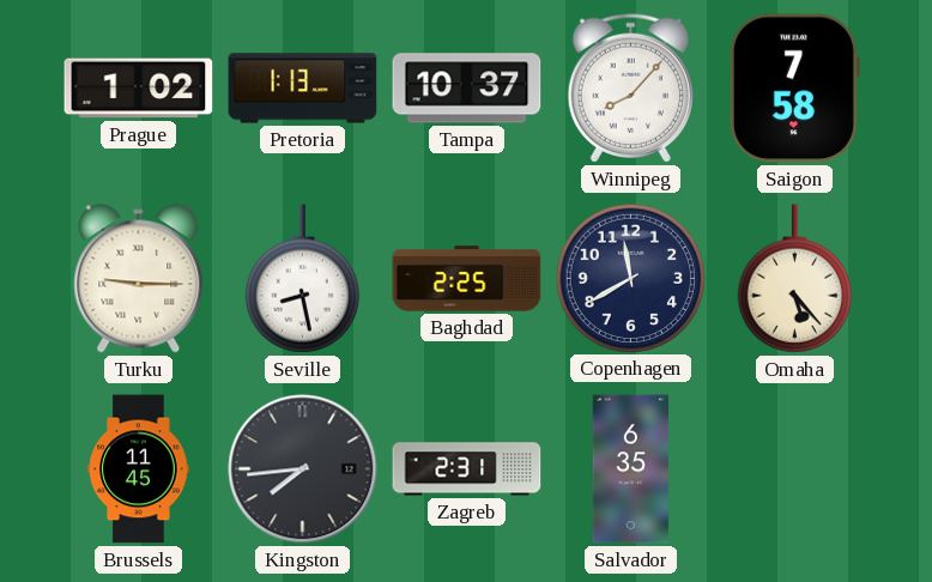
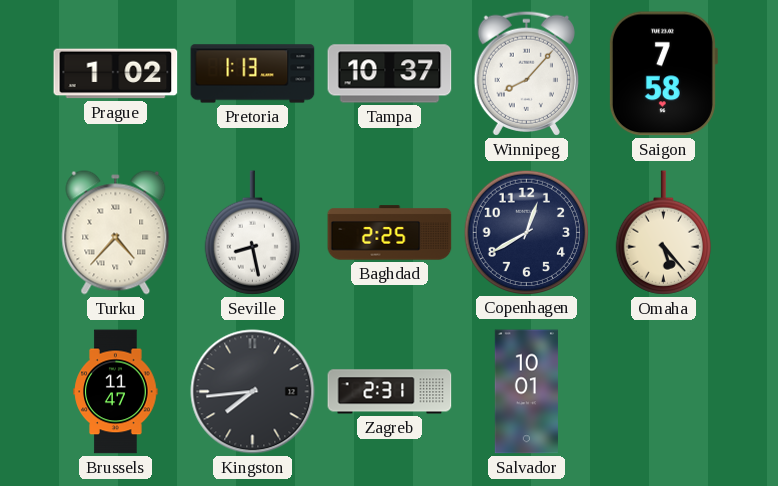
Turku: 9:15 -> 4:37 (116, 233)
Copenhagen: 11:40 -> 12:40 (526, 232)
Brussels: 11:45 -> 11:47 (116, 392)
Salvador: 6:35 -> 10:01 (526, 392)
